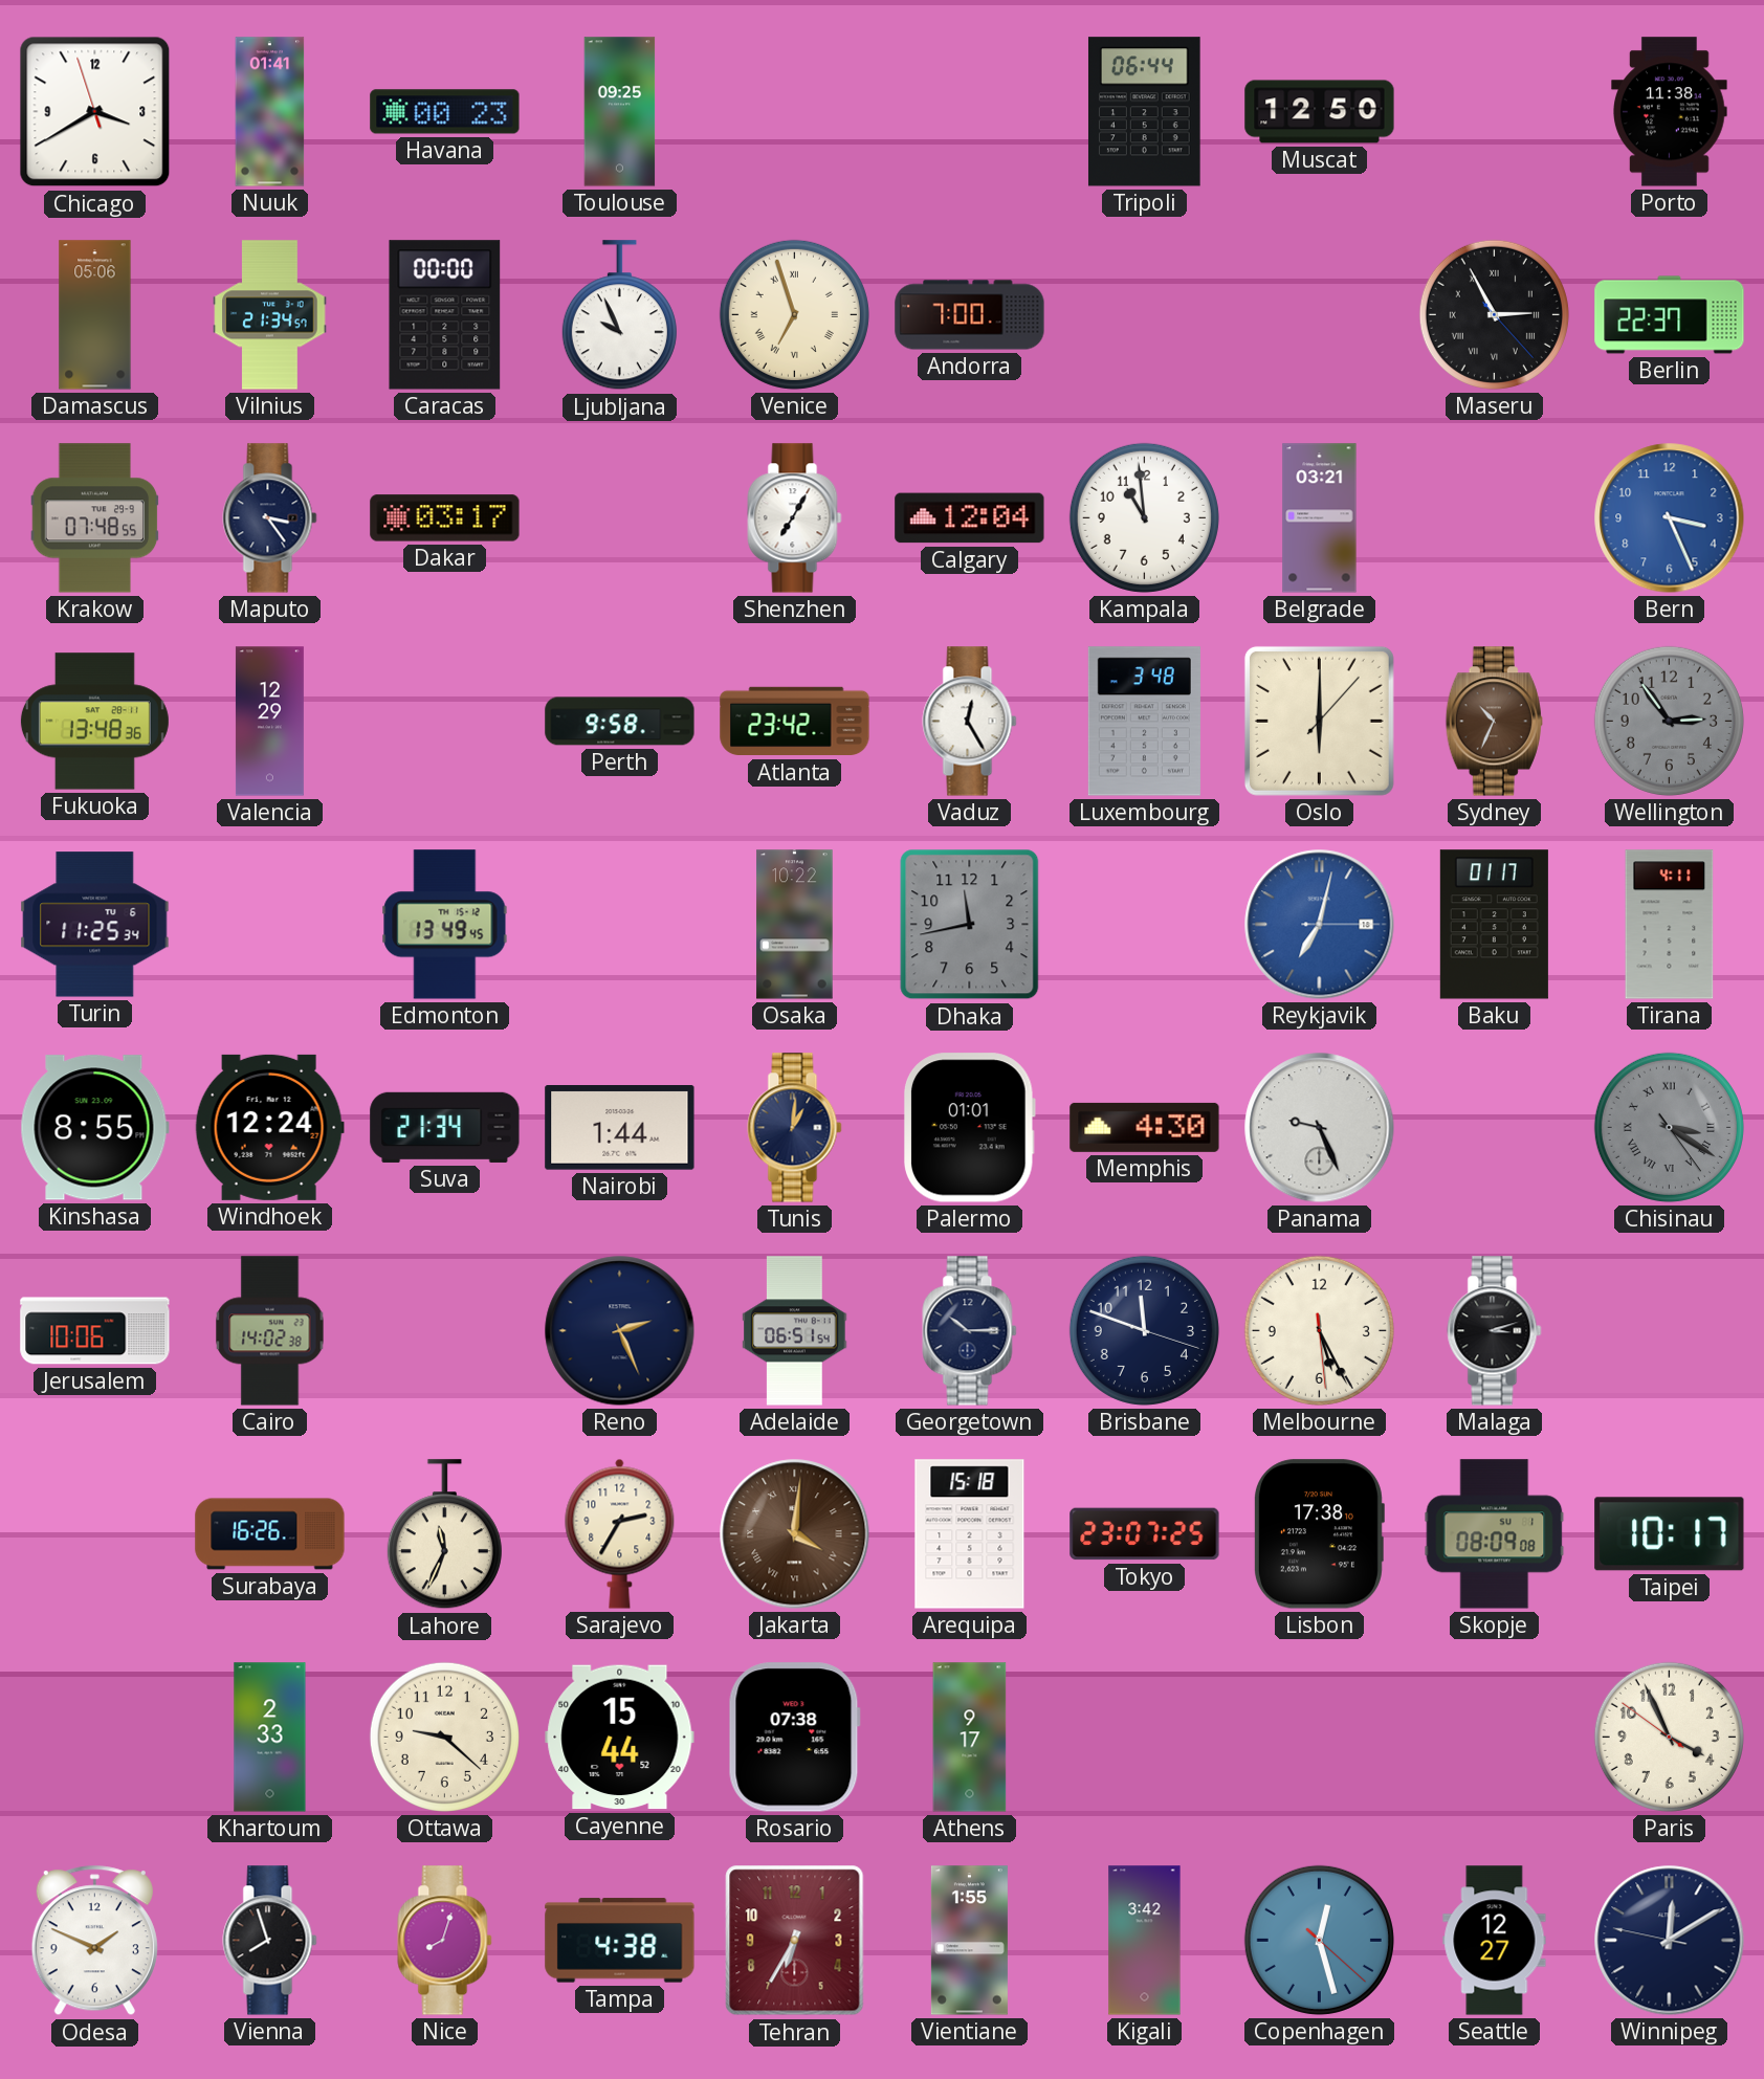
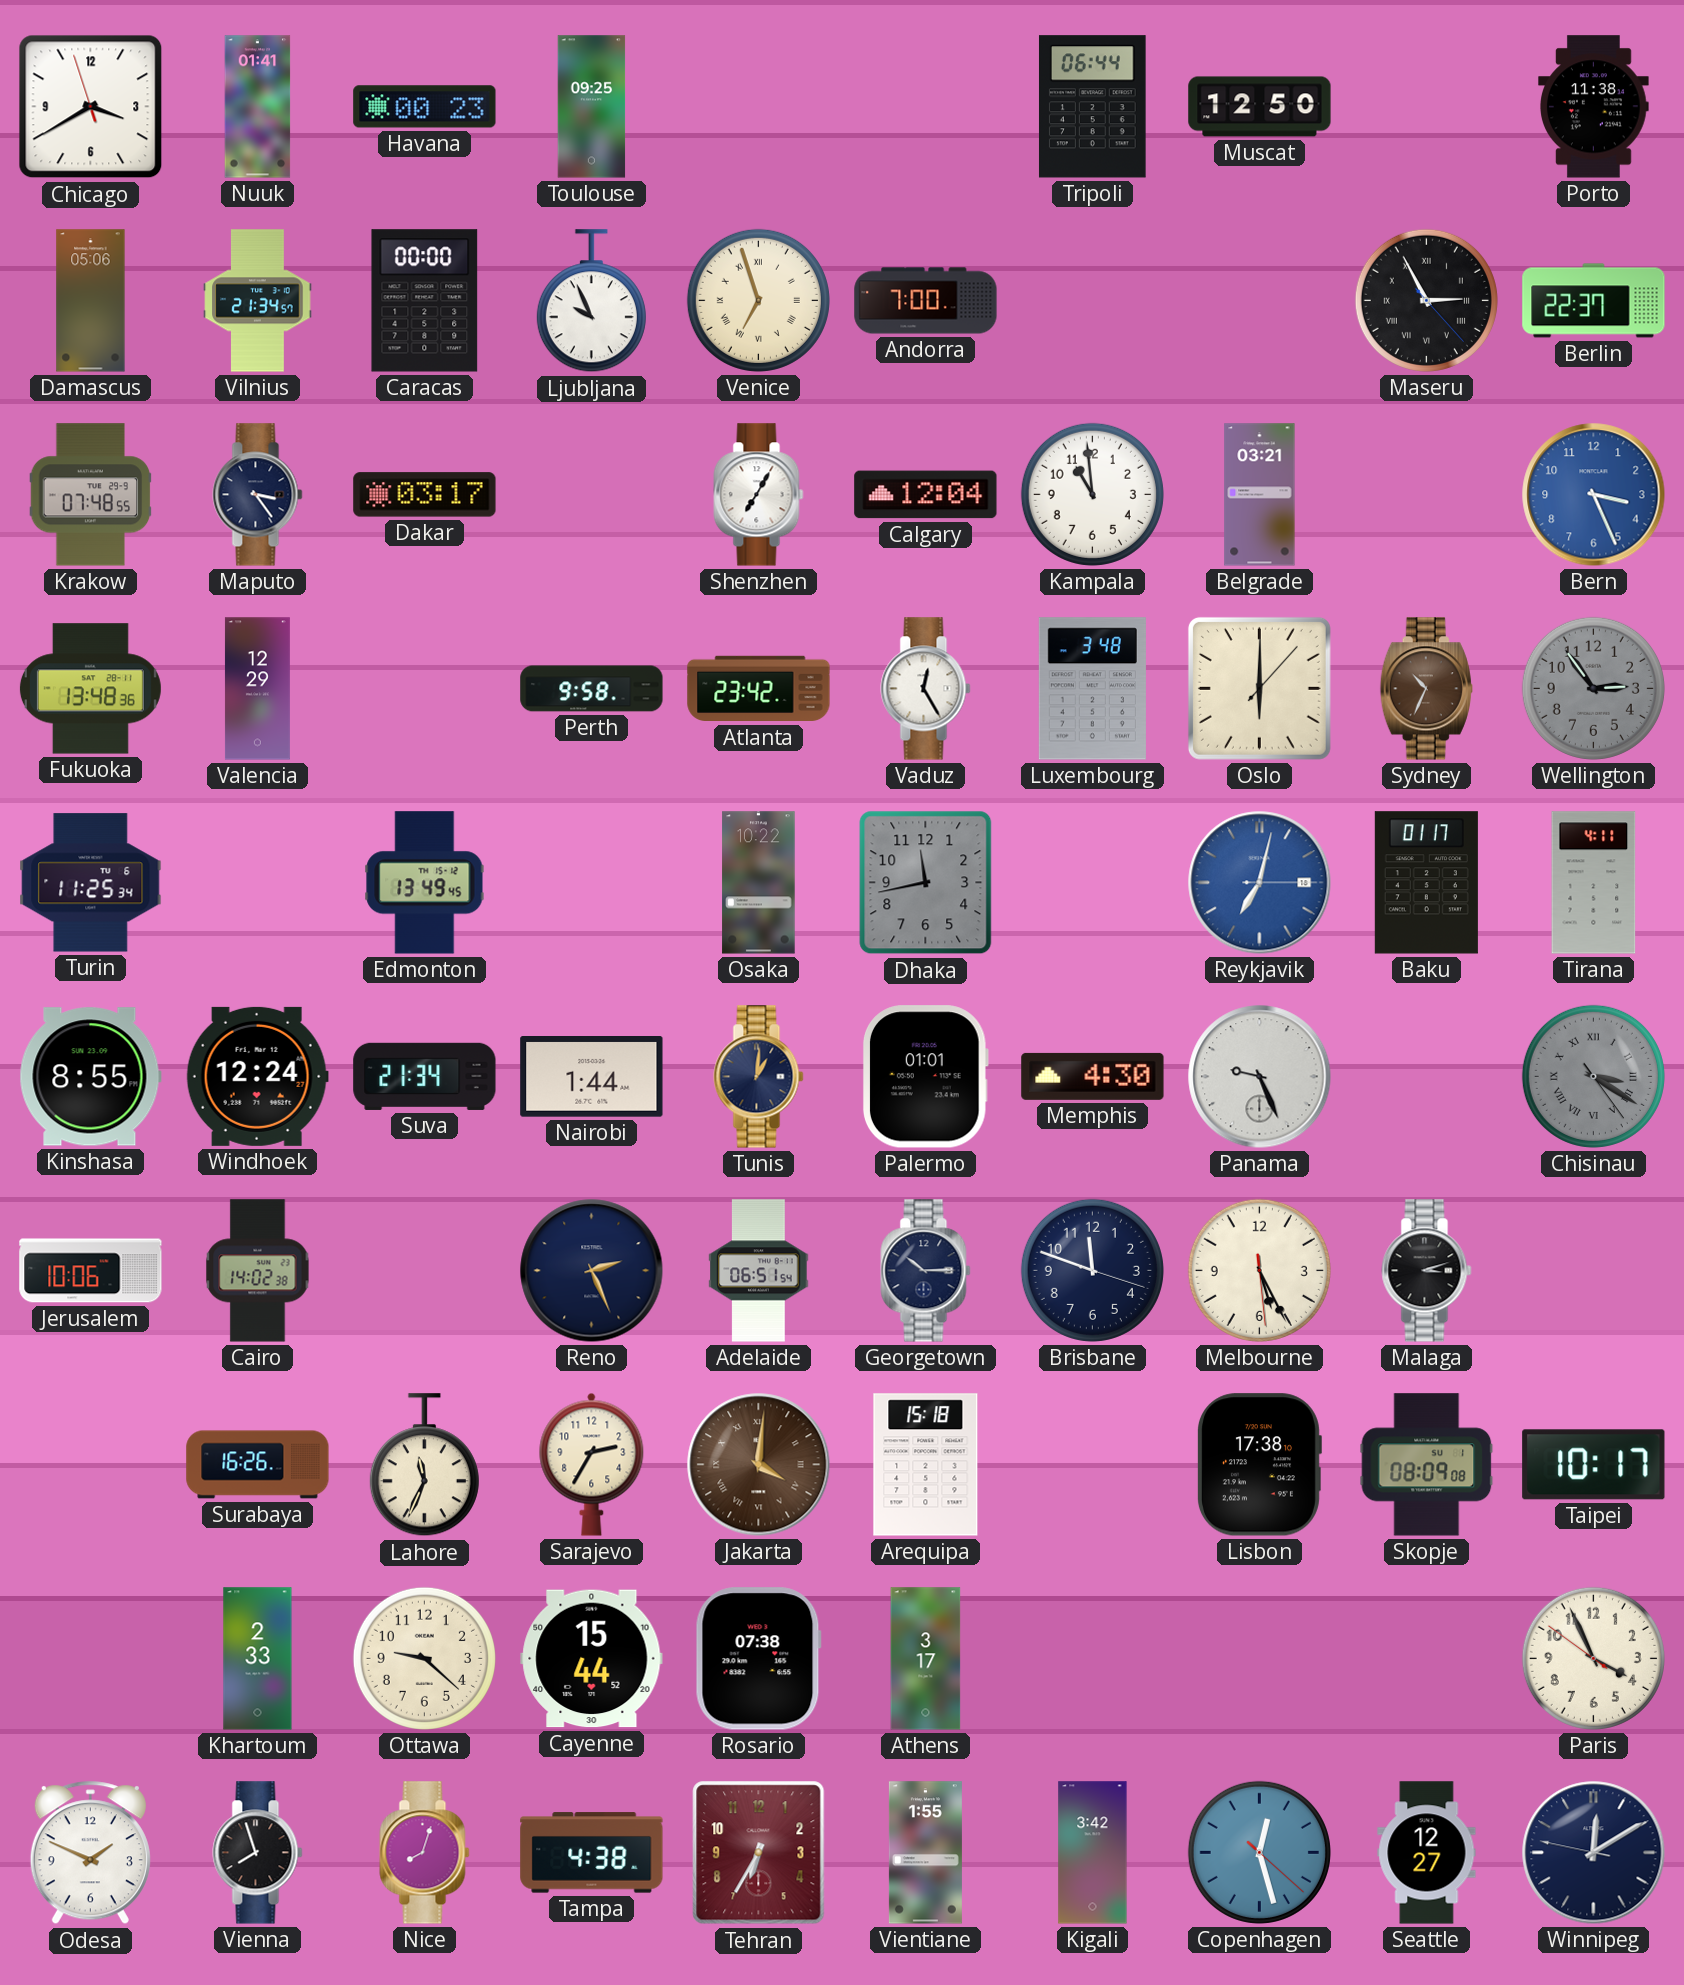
Tokyo: 23:07 -> none (1145, 1534)
Athens: 9:17 -> 3:17 (926, 1659)
